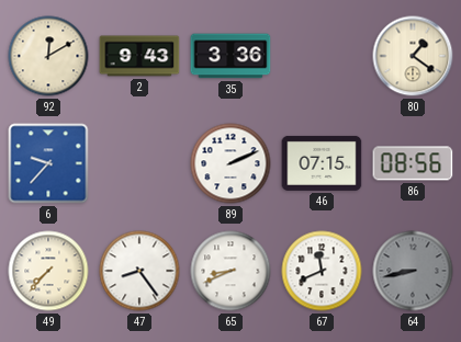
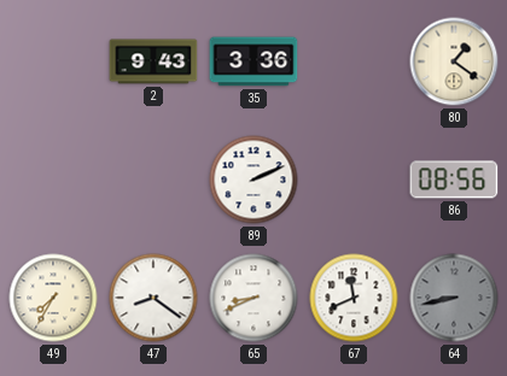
92: 12:10 -> none (48, 56)
6: 9:37 -> none (48, 163)
46: 07:15 -> none (322, 163)
49: 7:37 -> 7:35 (53, 298)
47: 8:24 -> 8:21 (153, 298)
